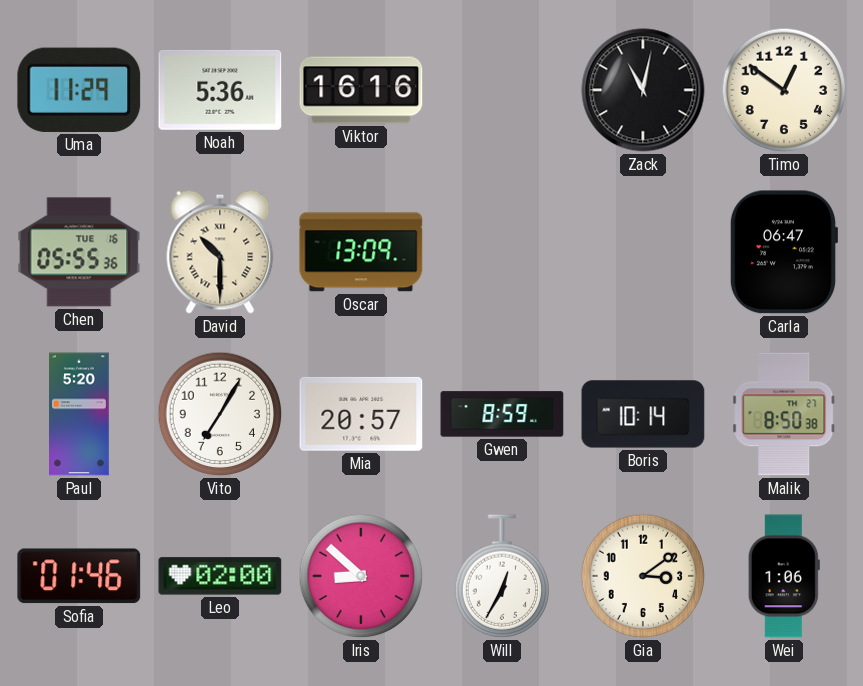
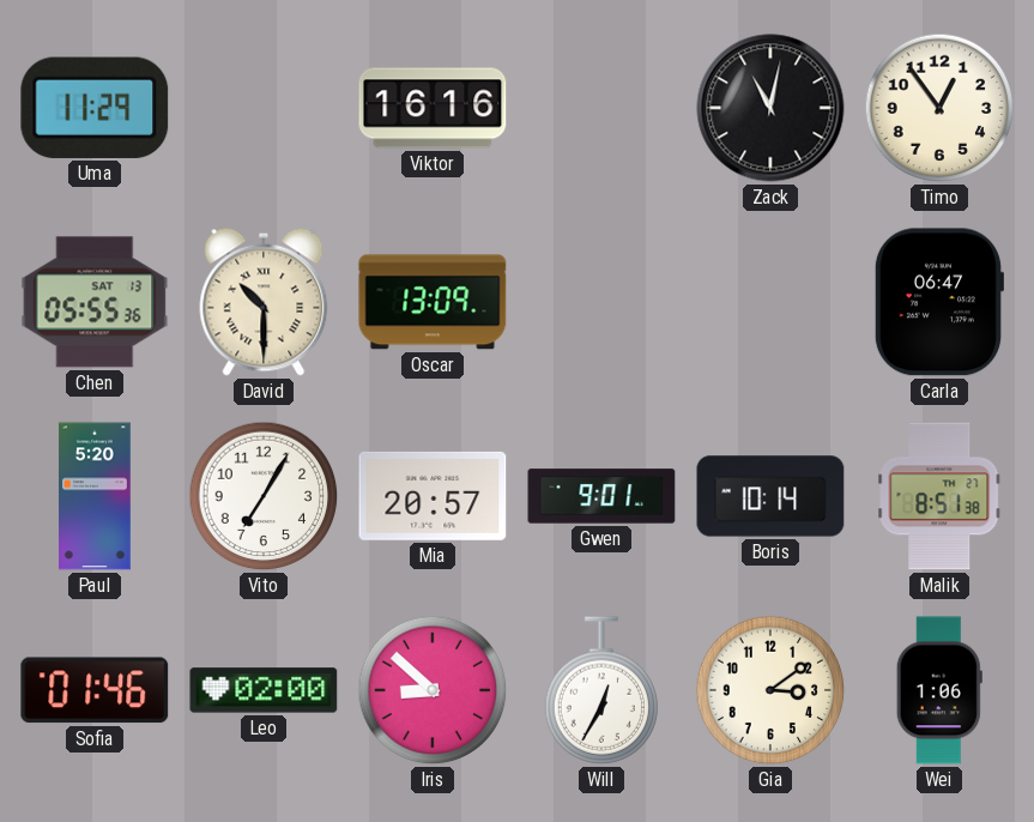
Noah: 5:36 -> none (220, 90)
Timo: 12:51 -> 12:54 (939, 108)
Chen date: TUE 16 -> SAT 13 (95, 302)
Gwen: 8:59 -> 9:01 (601, 496)
Malik: 8:50 -> 8:51 (939, 496)
